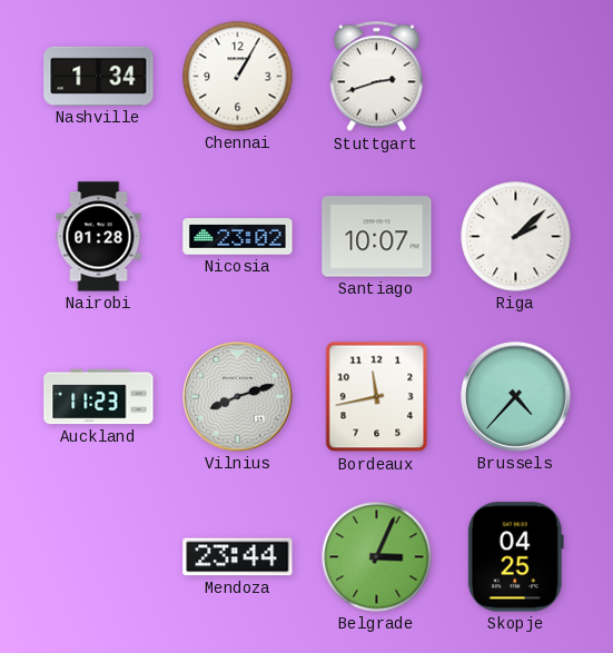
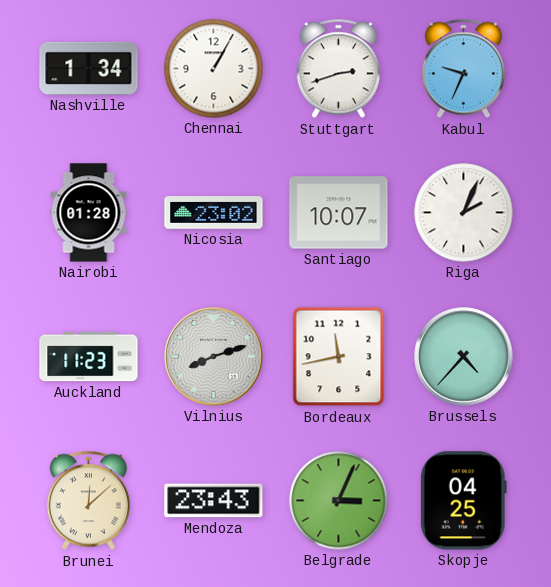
Kabul: none -> 9:34 (463, 69)
Riga: 2:08 -> 2:04 (464, 213)
Brunei: none -> 12:08 (88, 501)
Mendoza: 23:44 -> 23:43 (214, 501)
